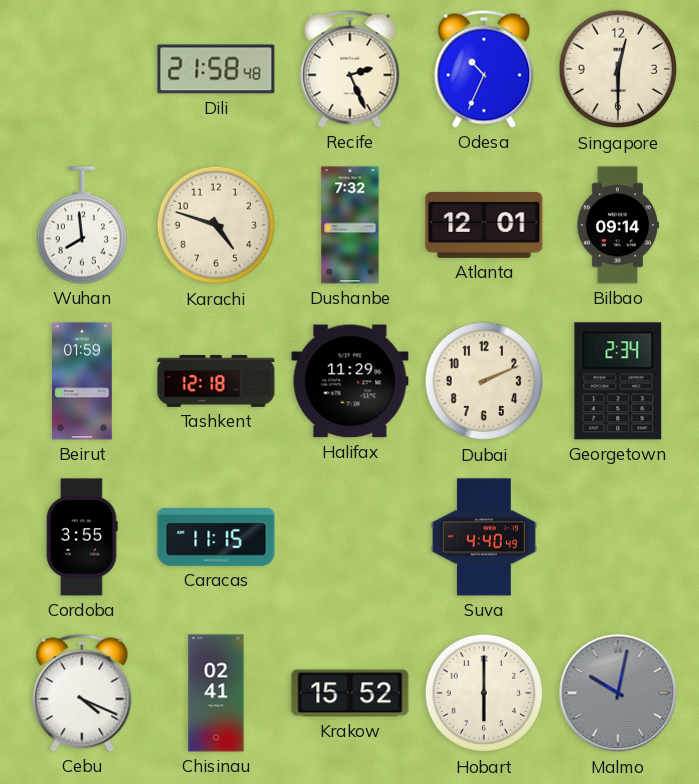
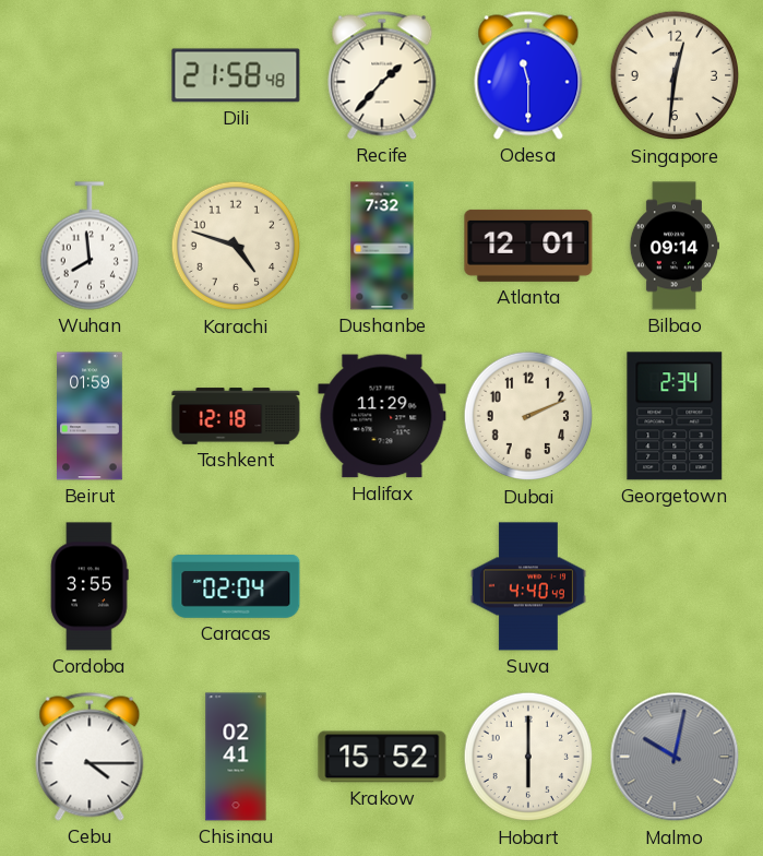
Recife: 2:26 -> 1:37 (382, 75)
Odesa: 10:34 -> 11:30 (528, 75)
Singapore: 12:30 -> 12:31 (675, 75)
Caracas: 11:15 -> 02:04 (236, 586)
Cebu: 4:19 -> 4:15 (90, 757)
